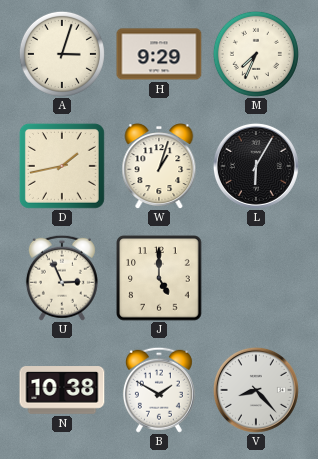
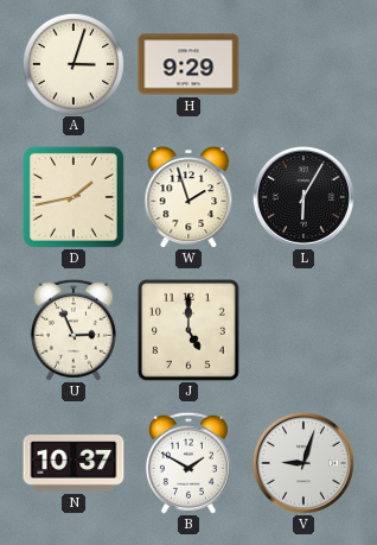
M: 7:34 -> none (256, 54)
W: 1:03 -> 1:57 (188, 197)
N: 10:38 -> 10:37 (74, 463)
V: 8:23 -> 9:03 (303, 463)
